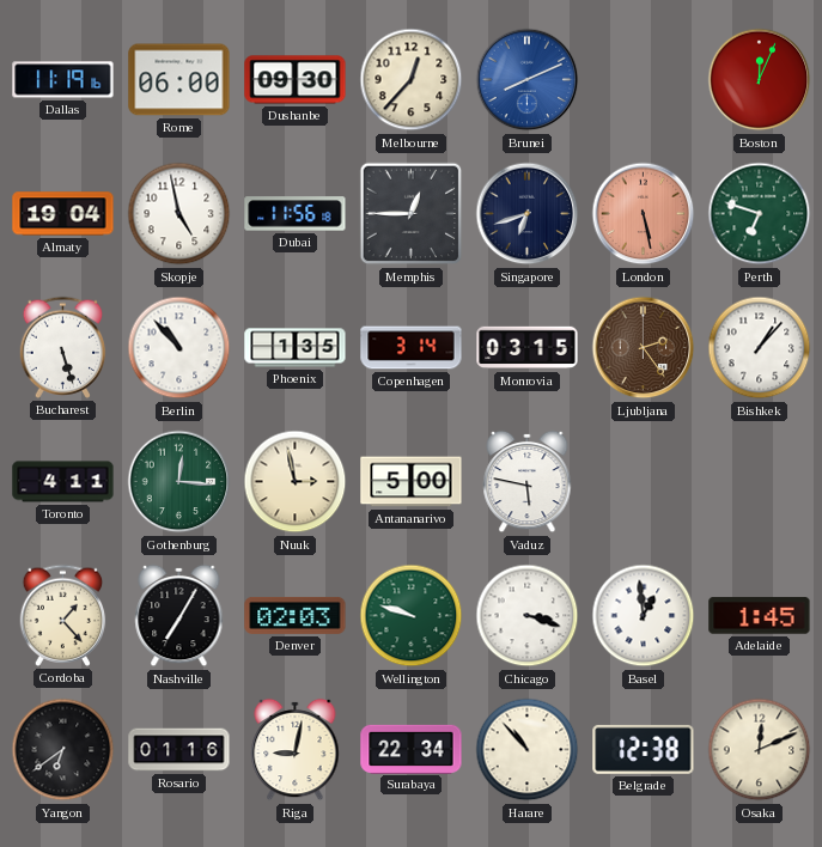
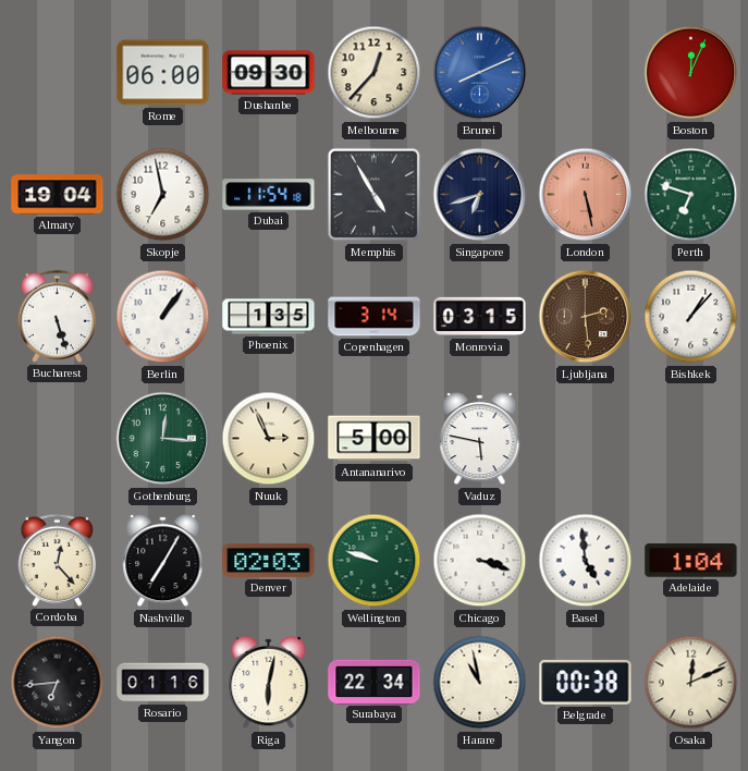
Dallas: 11:19 -> none (63, 80)
Skopje: 4:58 -> 6:58 (163, 195)
Dubai: 11:56 -> 11:54 (269, 195)
Memphis: 12:45 -> 4:55 (375, 195)
Berlin: 10:53 -> 1:06 (163, 317)
Ljubljana: 2:24 -> 2:29 (586, 317)
Toronto: 4:11 -> none (63, 482)
Nuuk: 2:58 -> 2:56 (269, 439)
Cordoba: 1:23 -> 12:23 (58, 560)
Basel: 12:59 -> 4:59 (586, 561)
Adelaide: 1:45 -> 1:04 (691, 561)
Yangon: 6:39 -> 6:44 (58, 683)
Riga: 9:02 -> 6:02 (269, 683)
Harare: 10:53 -> 10:58 (480, 683)
Belgrade: 12:38 -> 00:38 (586, 682)
